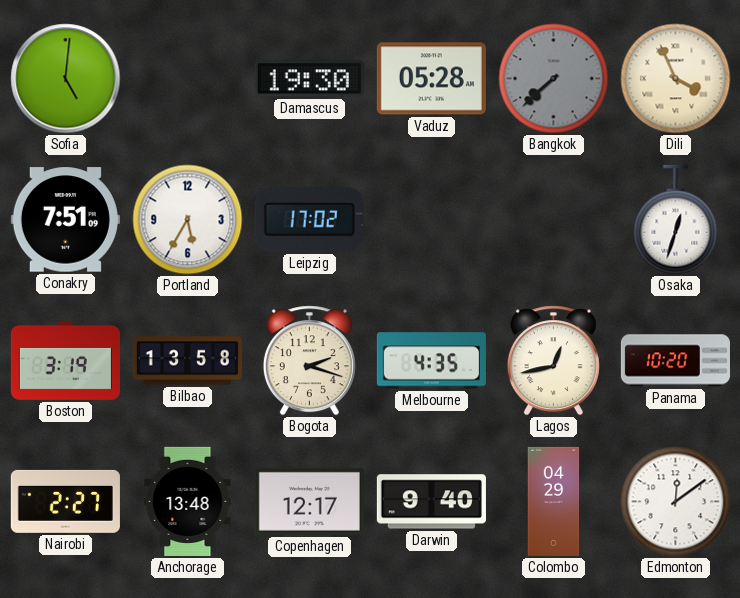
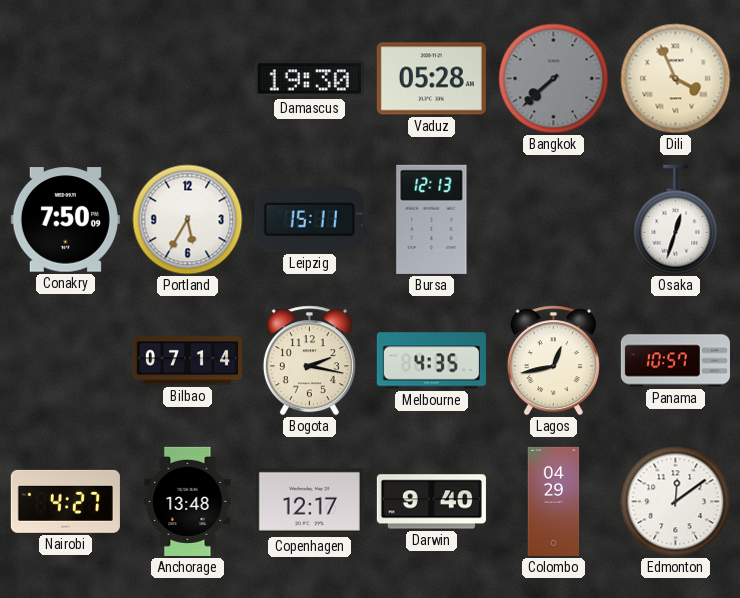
Sofia: 5:01 -> none (66, 79)
Conakry: 7:51 -> 7:50 (65, 220)
Leipzig: 17:02 -> 15:11 (309, 220)
Bursa: none -> 12:13 (432, 219)
Boston: 3:19 -> none (65, 360)
Bilbao: 13:58 -> 07:14 (187, 361)
Bogota: 2:18 -> 2:17 (309, 361)
Panama: 10:20 -> 10:57 (675, 361)
Nairobi: 2:27 -> 4:27 (65, 501)
